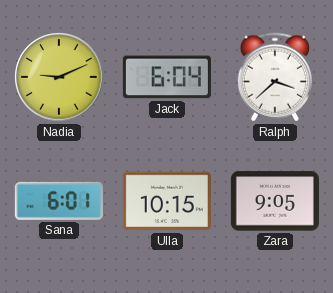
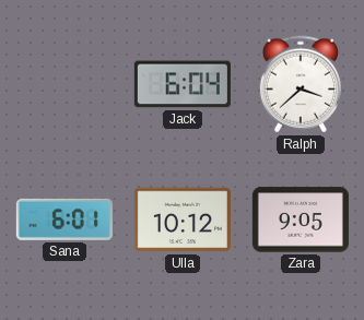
Nadia: 9:11 -> none (59, 77)
Ulla: 10:15 -> 10:12 (183, 220)
